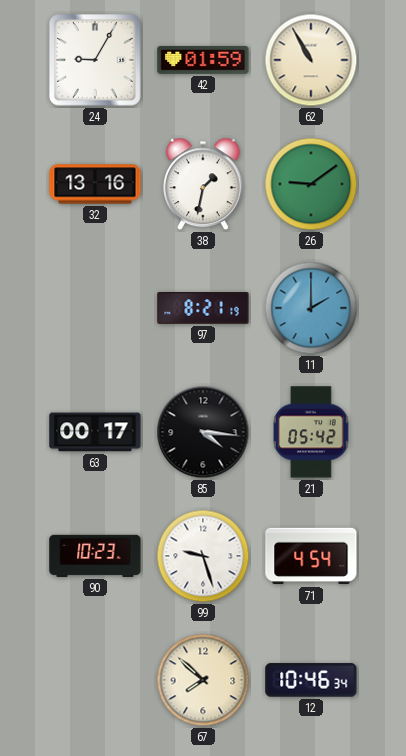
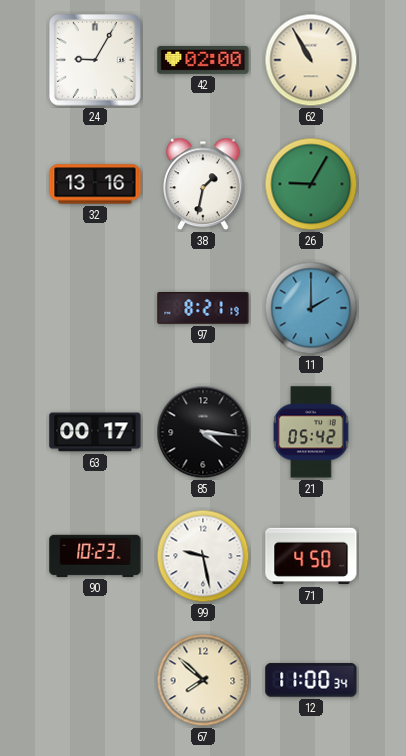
42: 01:59 -> 02:00 (203, 60)
26: 9:09 -> 9:05 (311, 184)
99: 9:27 -> 9:28 (203, 556)
71: 4:54 -> 4:50 (311, 556)
12: 10:46 -> 11:00 (311, 680)
